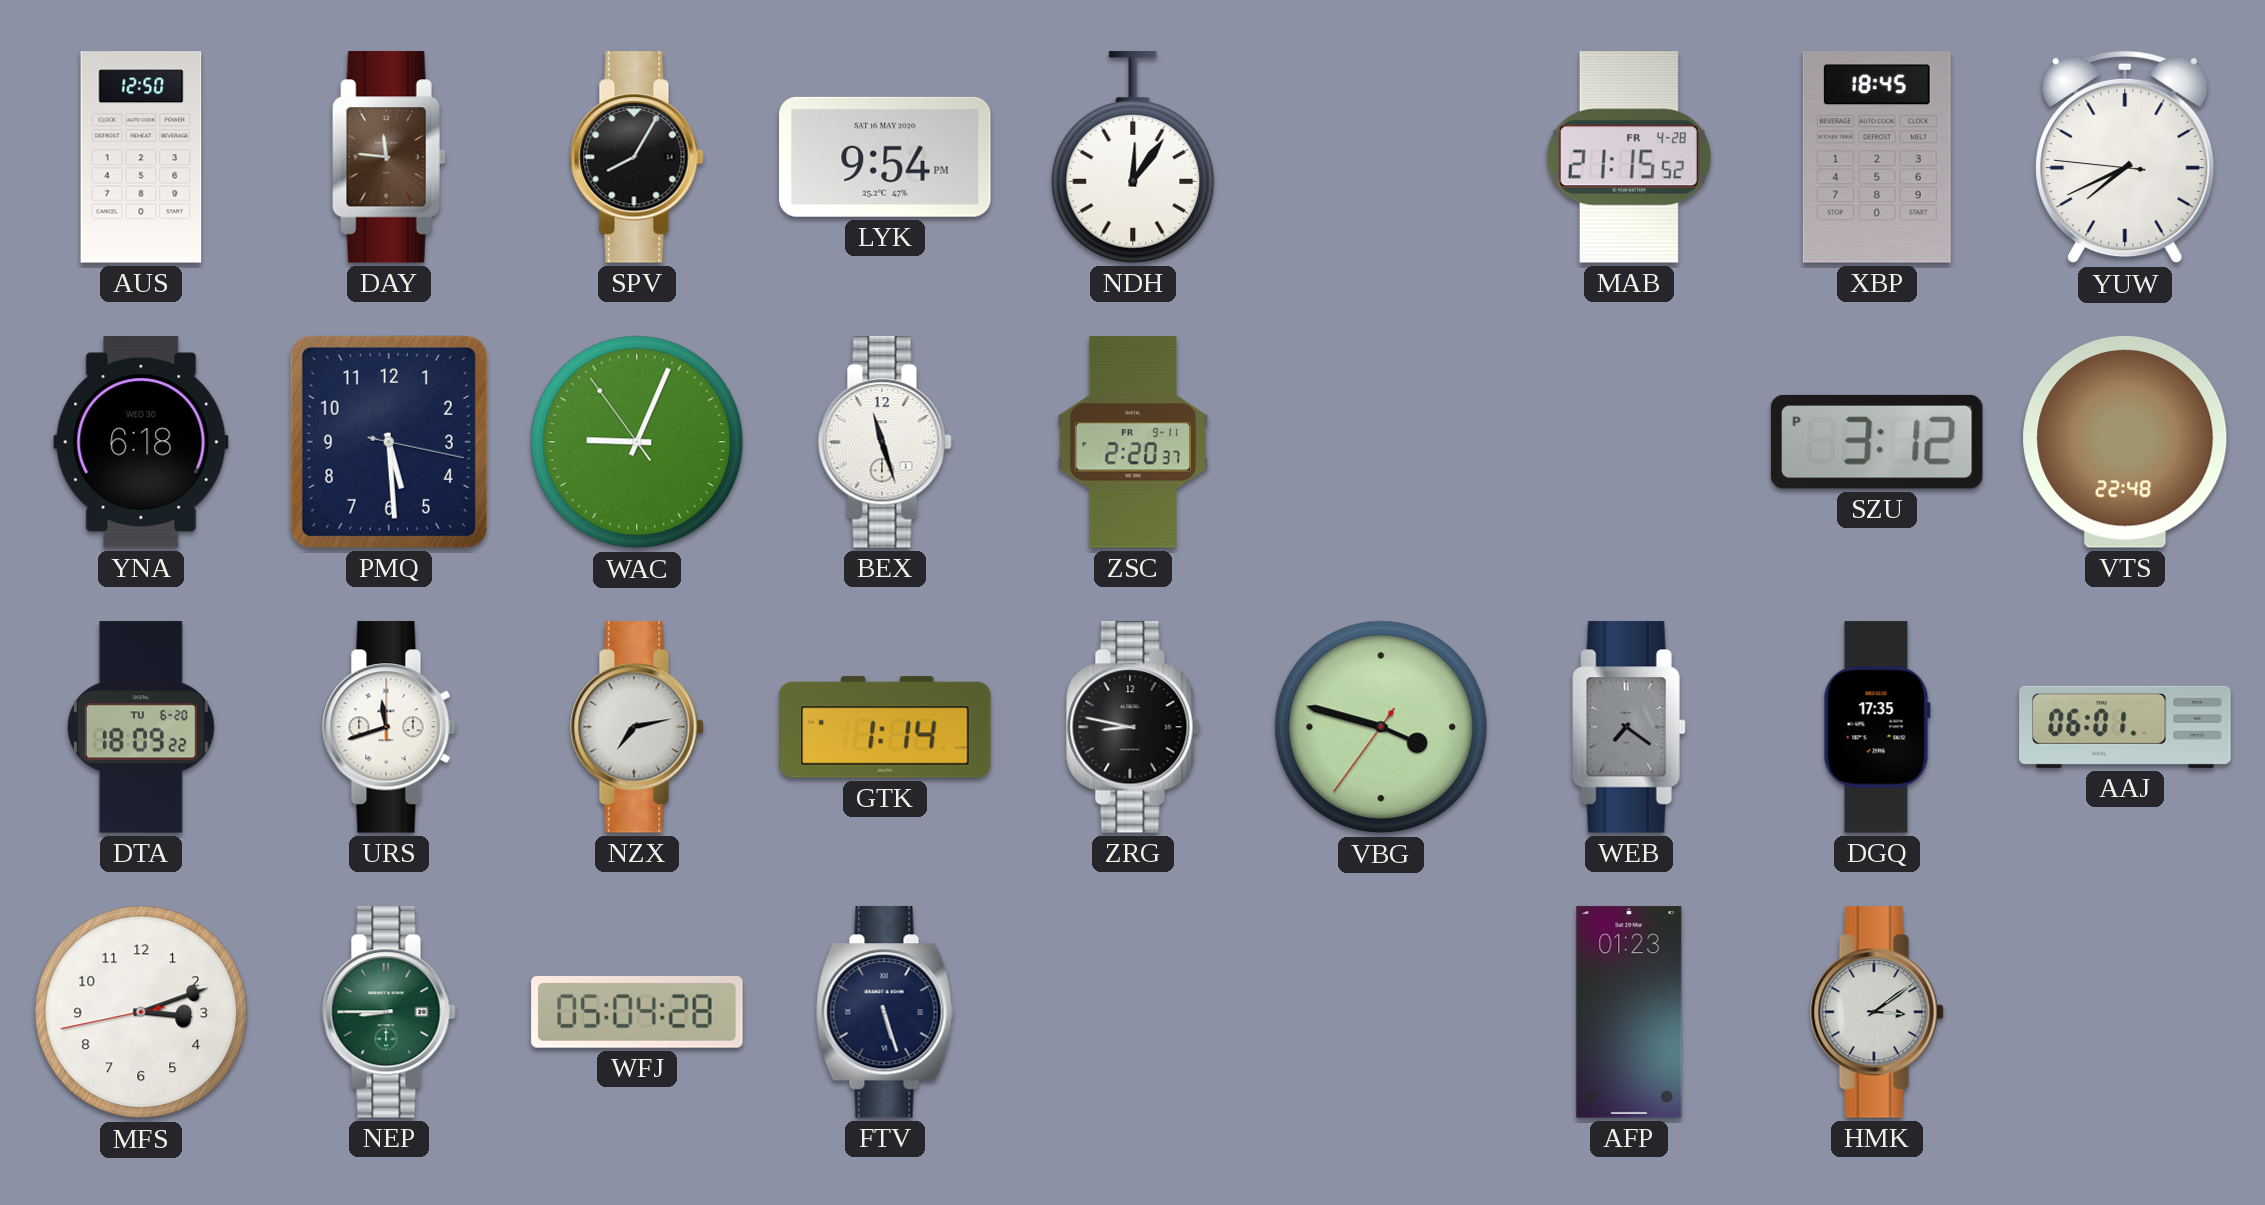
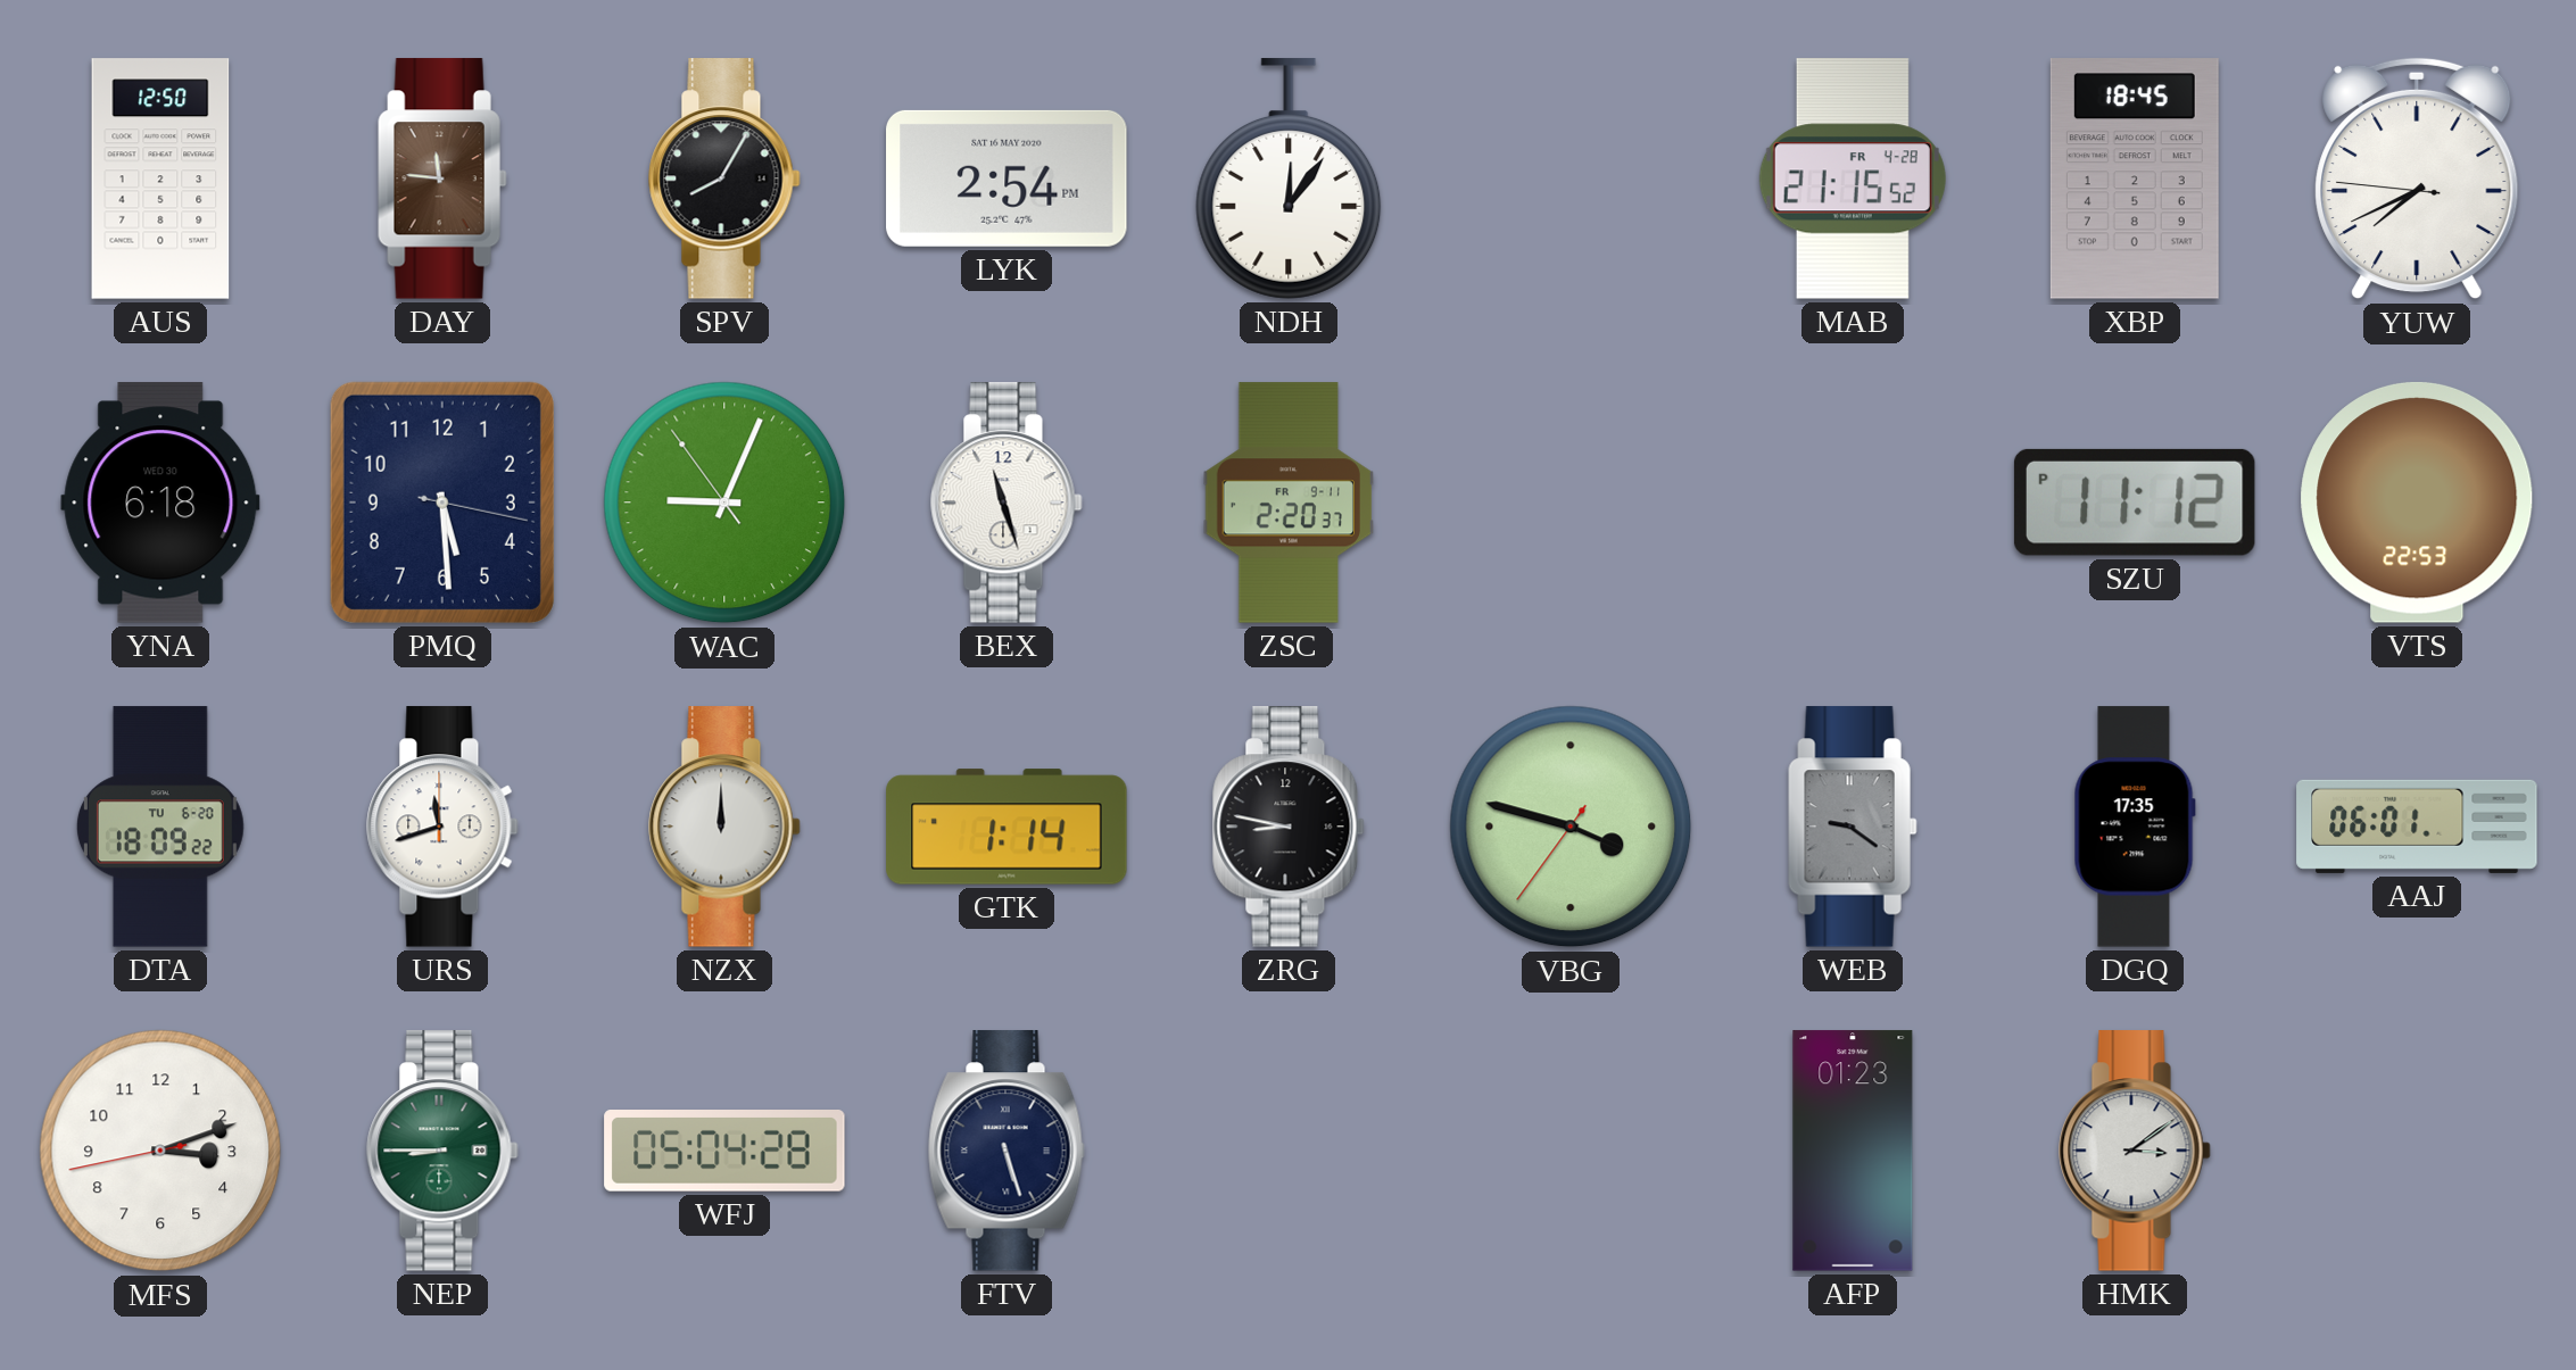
LYK: 9:54 -> 2:54 (1007, 178)
SZU: 3:12 -> 11:12 (2135, 503)
VTS: 22:48 -> 22:53 (2417, 503)
NZX: 7:13 -> 12:00 (724, 827)
WEB: 7:21 -> 9:21 (1853, 827)
